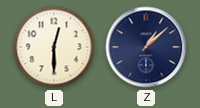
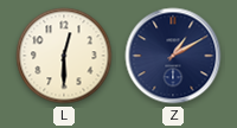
Z: 1:08 -> 1:10 (173, 56)
